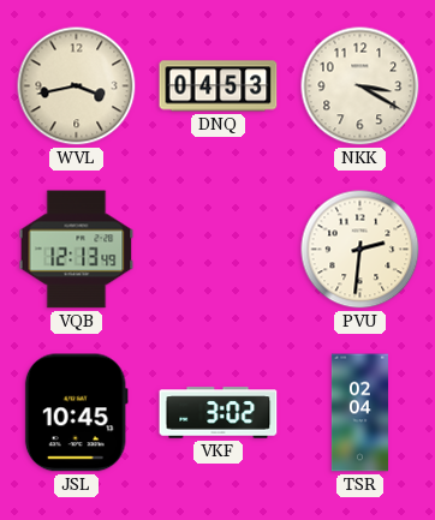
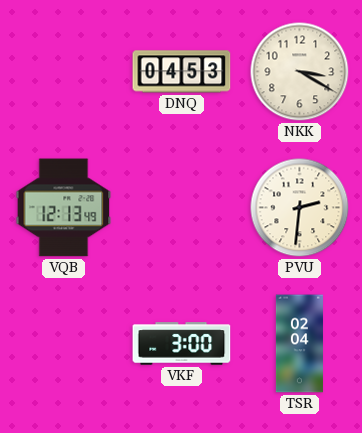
WVL: 3:43 -> none (77, 86)
JSL: 10:45 -> none (76, 413)
VKF: 3:02 -> 3:00 (182, 344)
